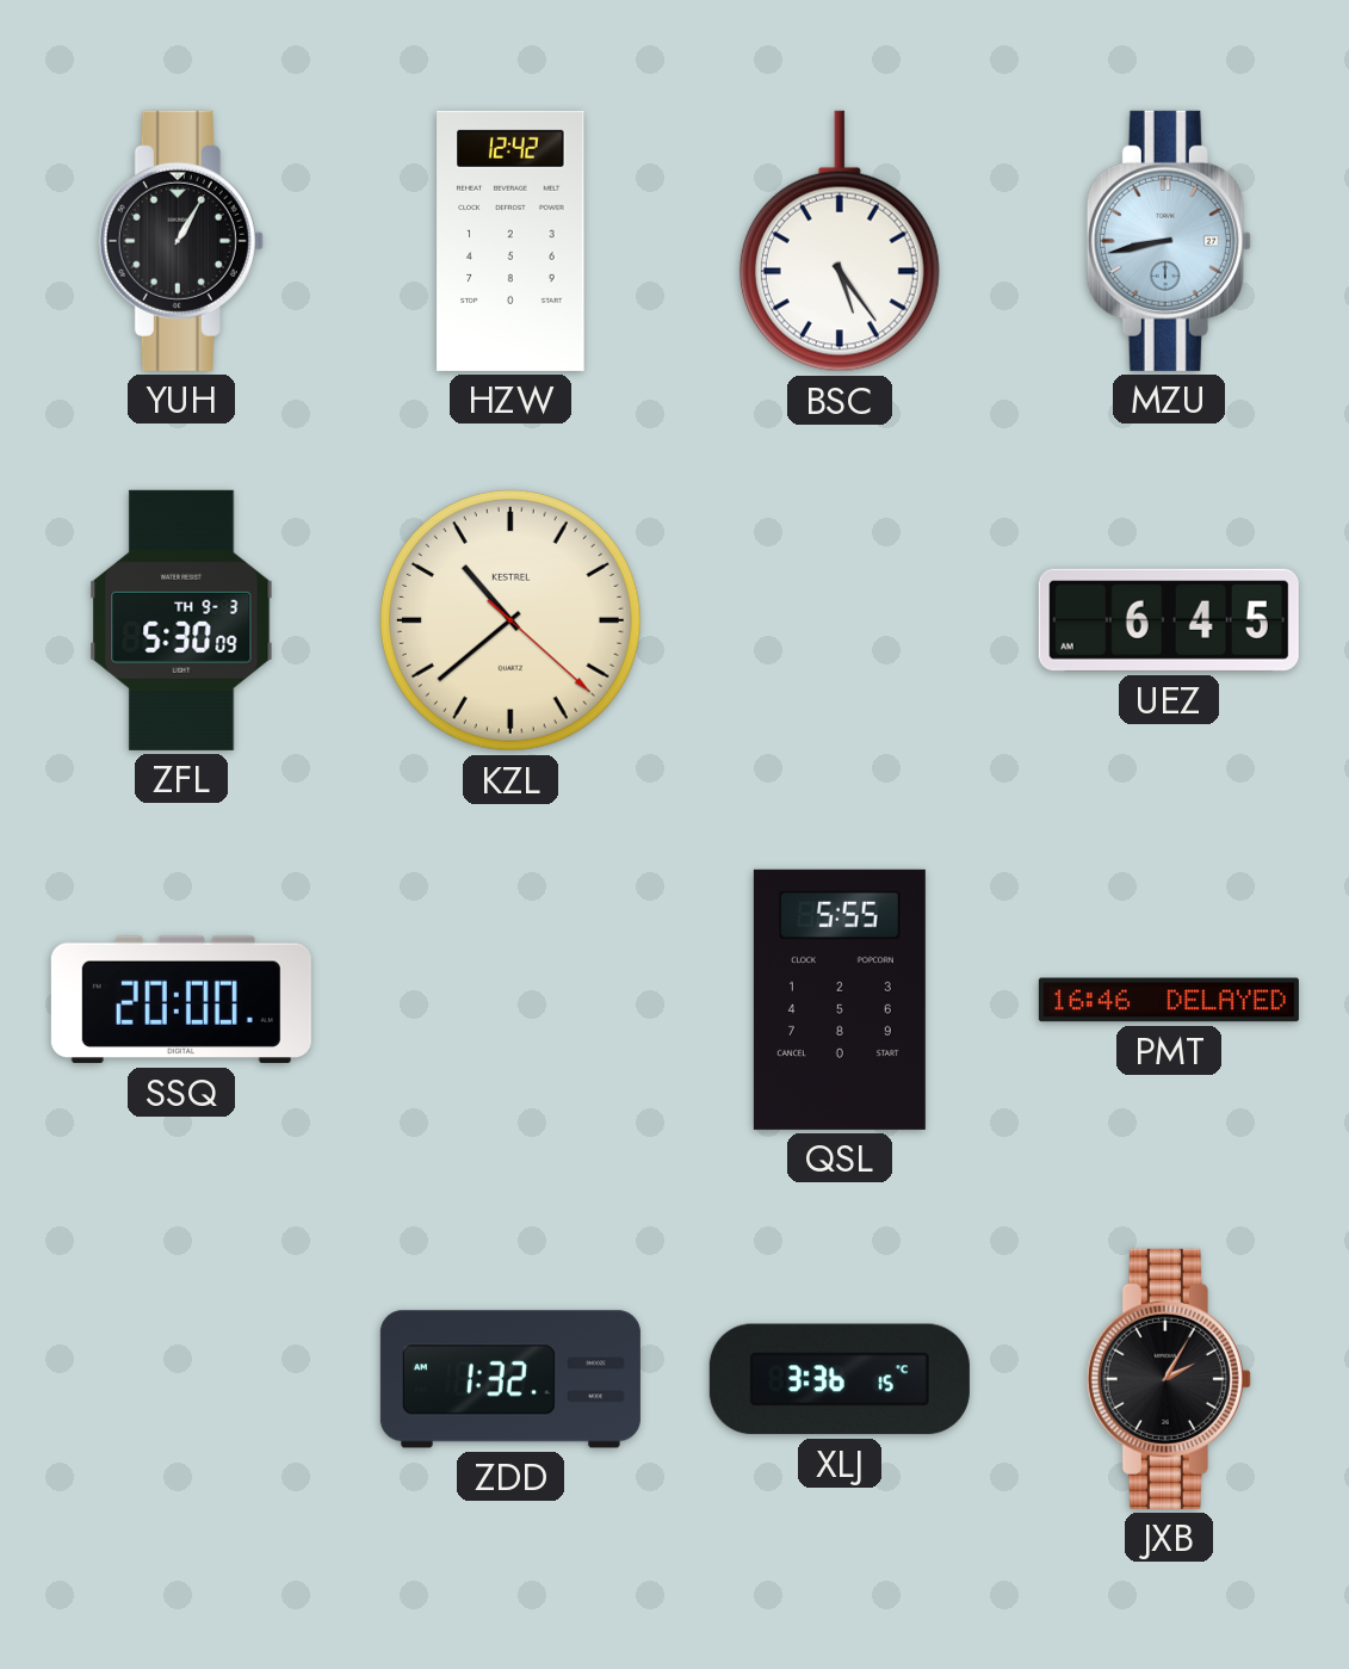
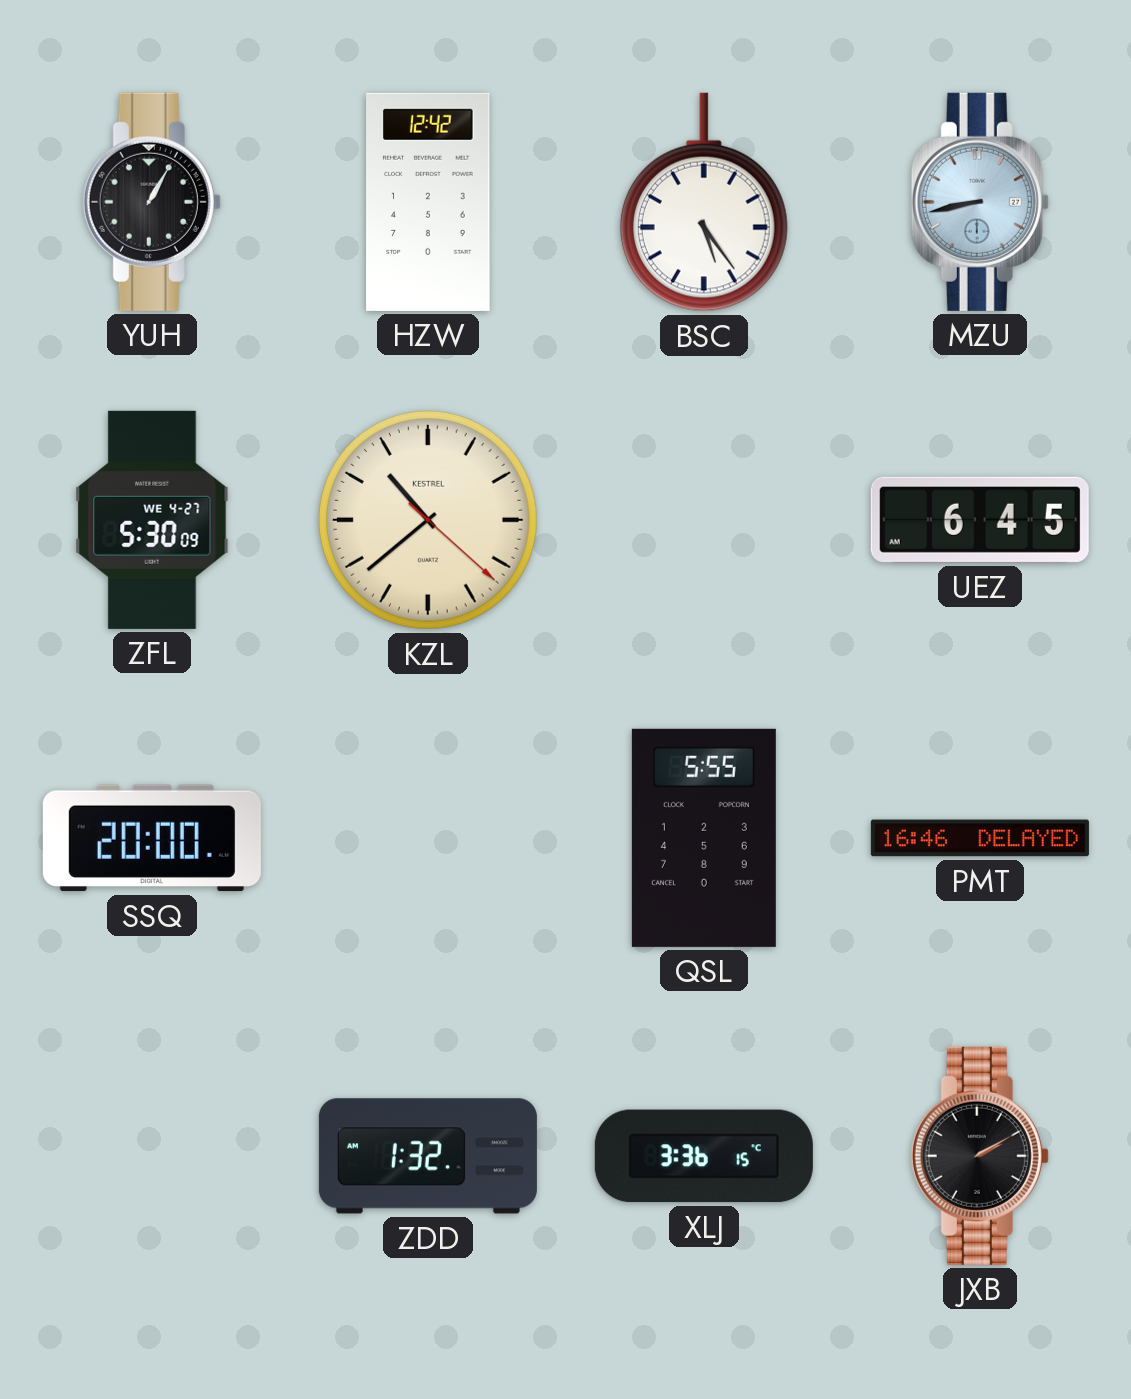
ZFL date: TH 9-3 -> WE 4-27 (152, 520)
JXB: 2:05 -> 2:10 (980, 1156)
